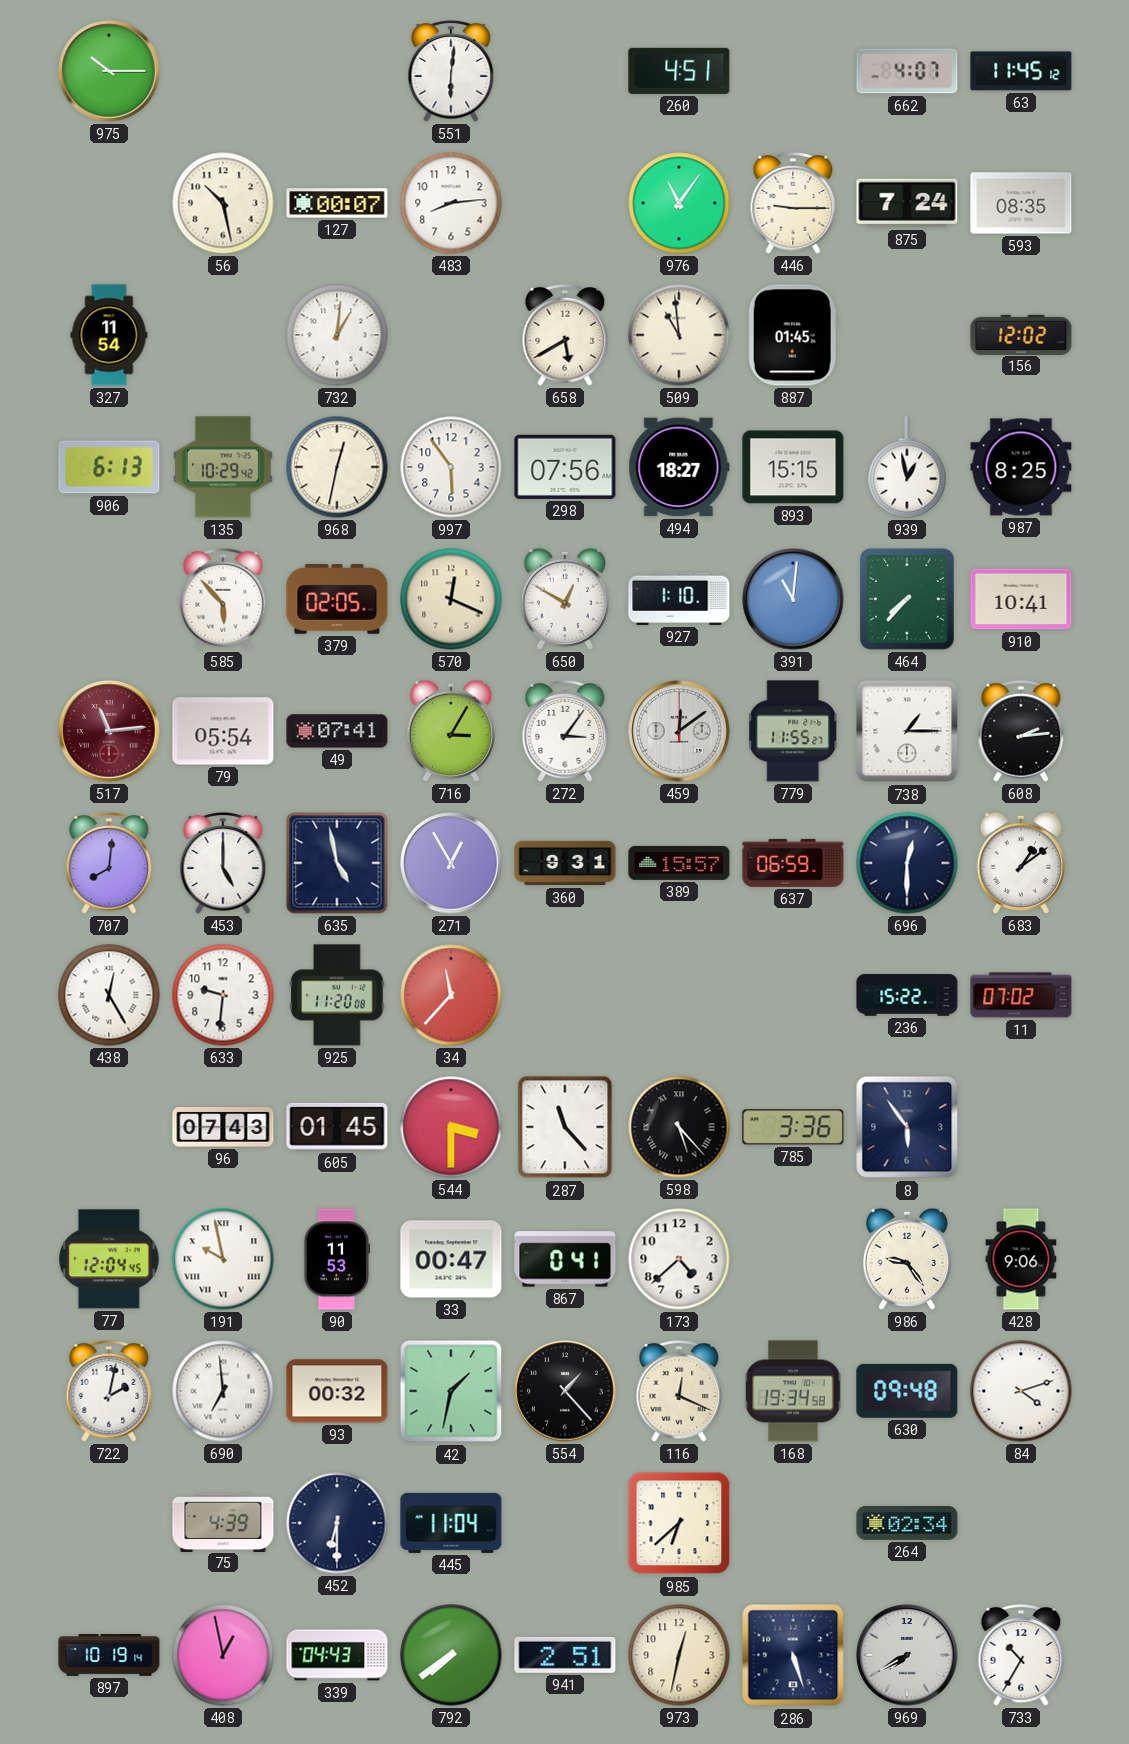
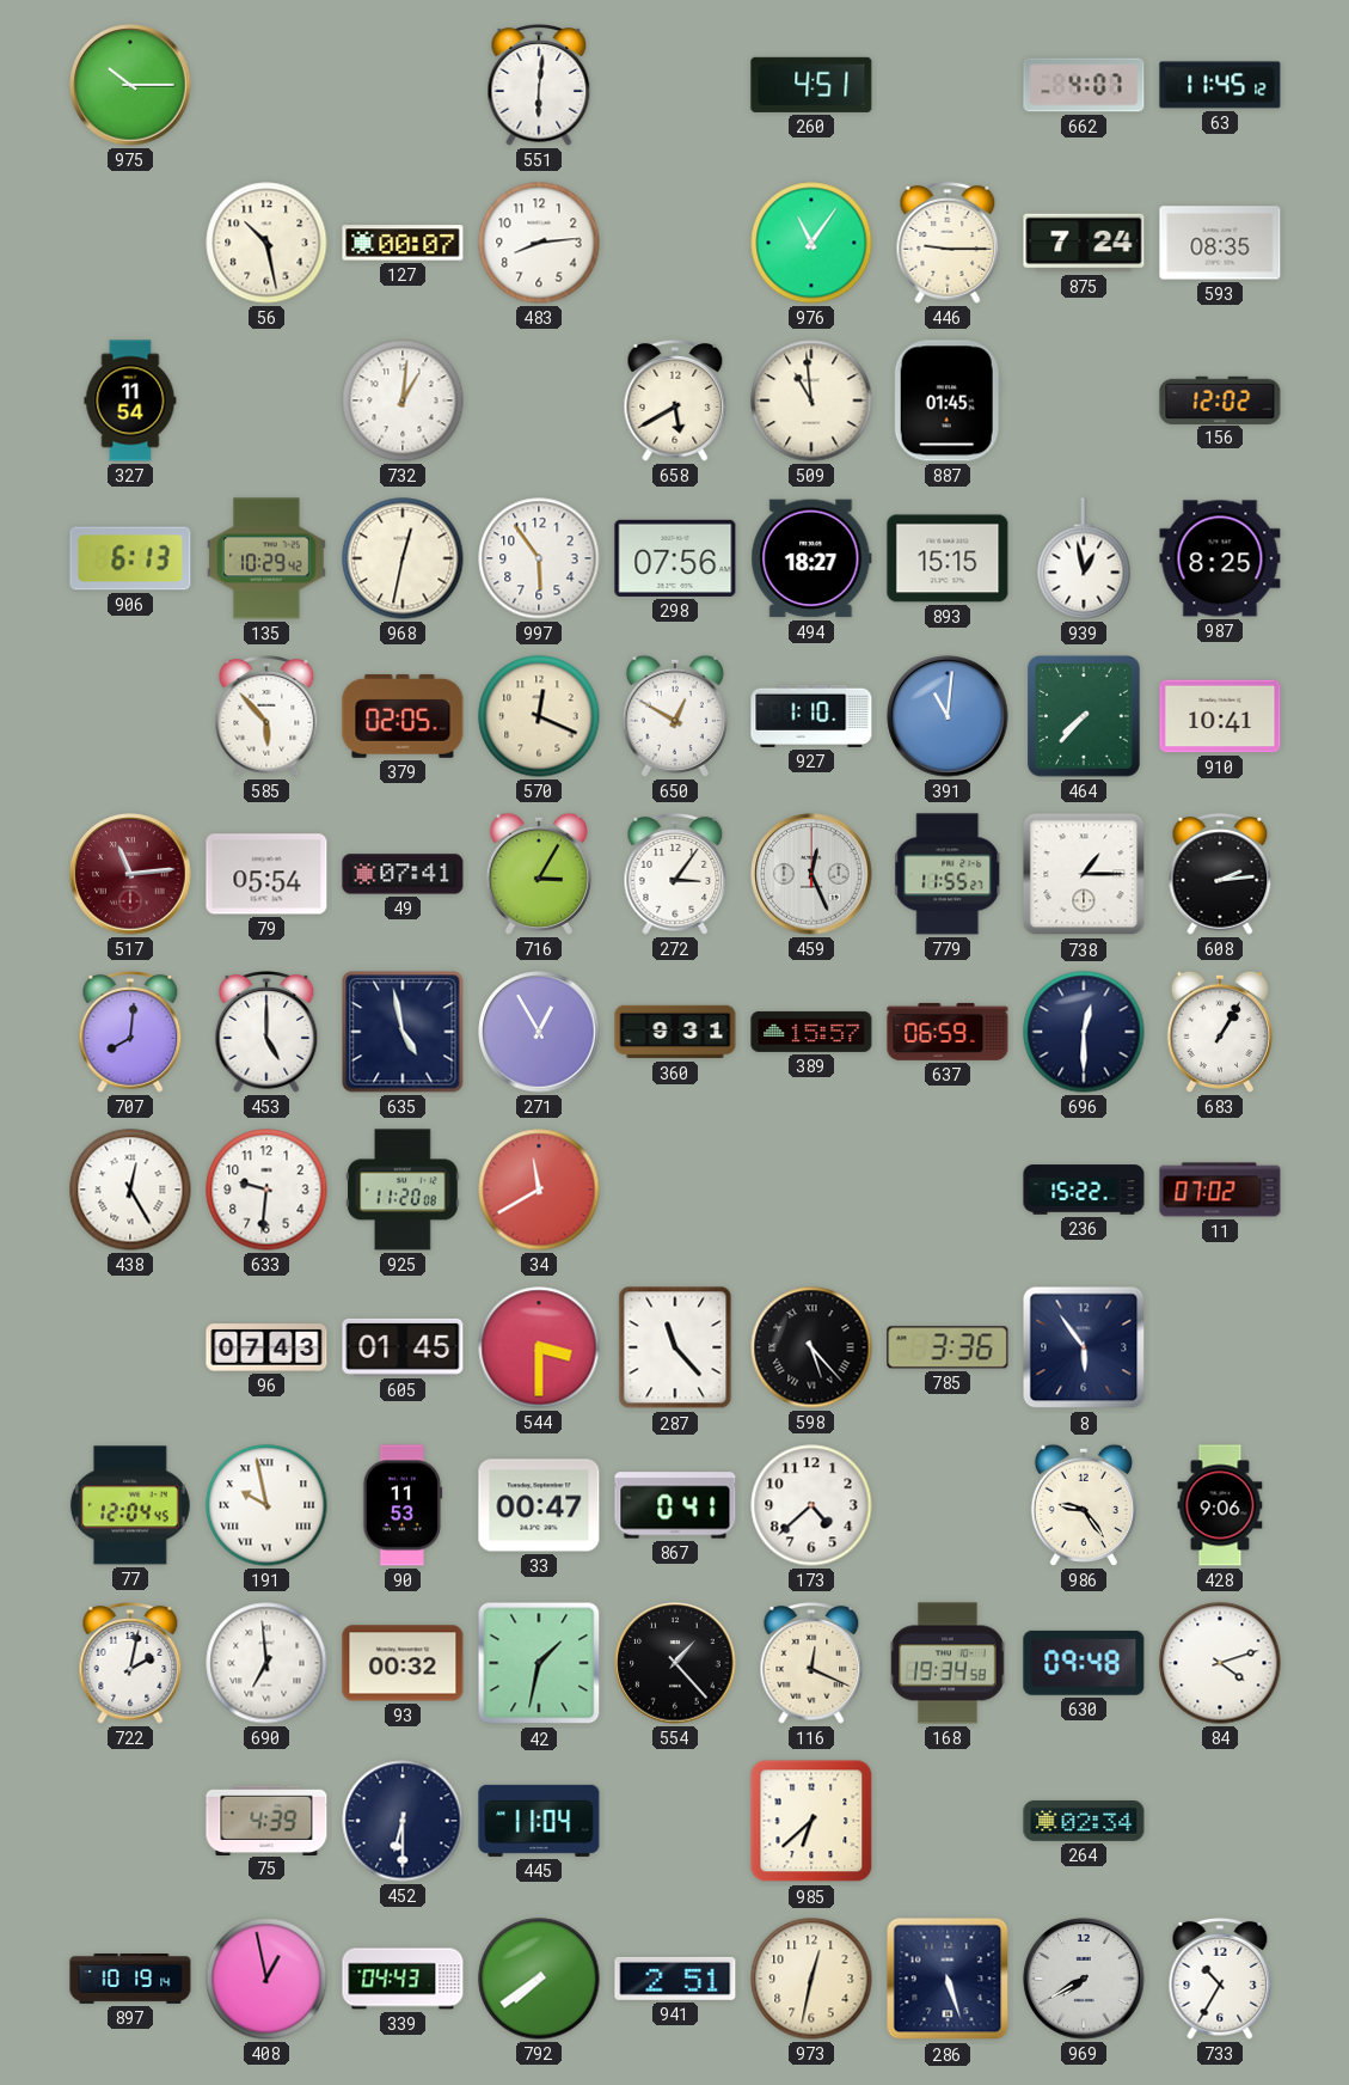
459: 12:09 -> 12:26 (811, 874)
683: 1:09 -> 1:05 (1220, 1032)
34: 11:37 -> 11:40 (539, 1190)
